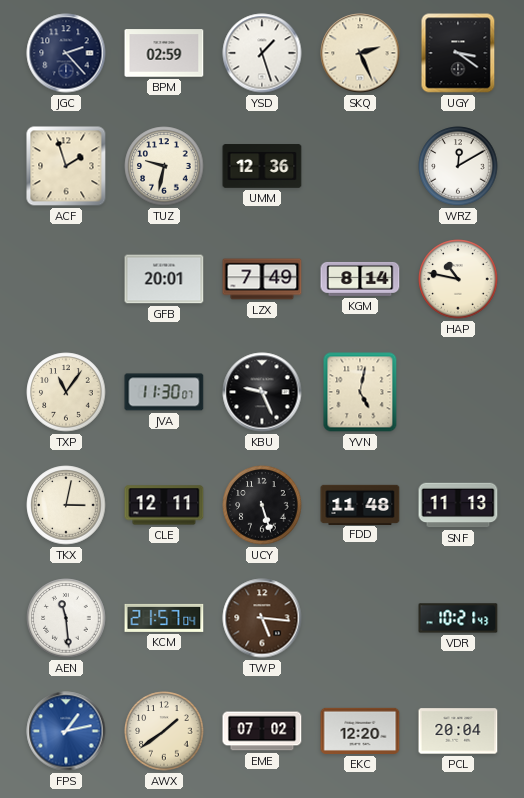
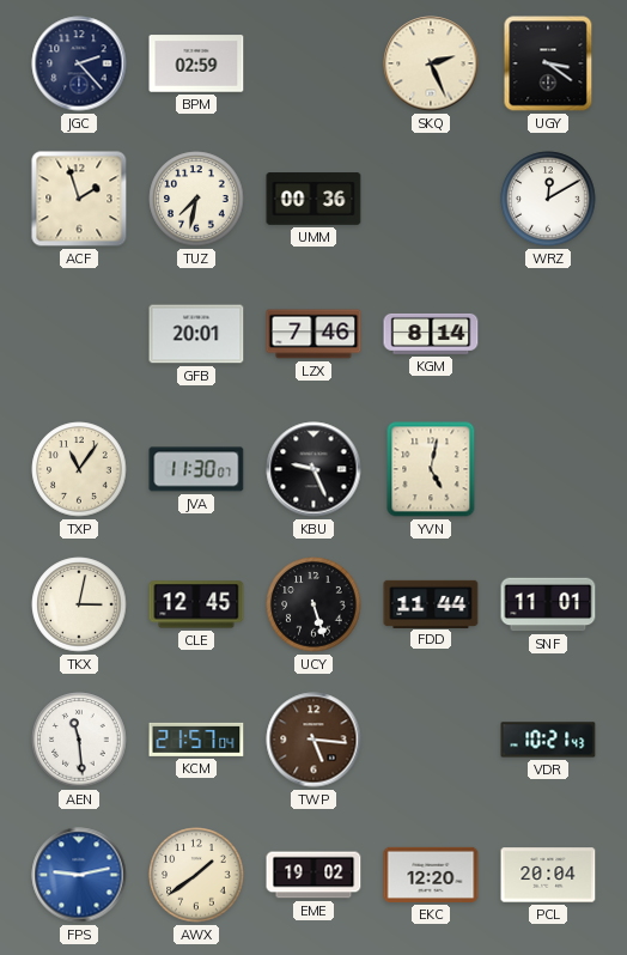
YSD: 1:27 -> none (262, 53)
TUZ: 9:32 -> 7:32 (196, 199)
UMM: 12:36 -> 00:36 (313, 199)
LZX: 7:49 -> 7:46 (313, 334)
HAP: 10:47 -> none (458, 279)
CLE: 12:11 -> 12:45 (196, 604)
FDD: 11:48 -> 11:44 (431, 603)
SNF: 11:13 -> 11:01 (548, 604)
FPS: 1:13 -> 9:13 (79, 875)
EME: 07:02 -> 19:02 (313, 875)
